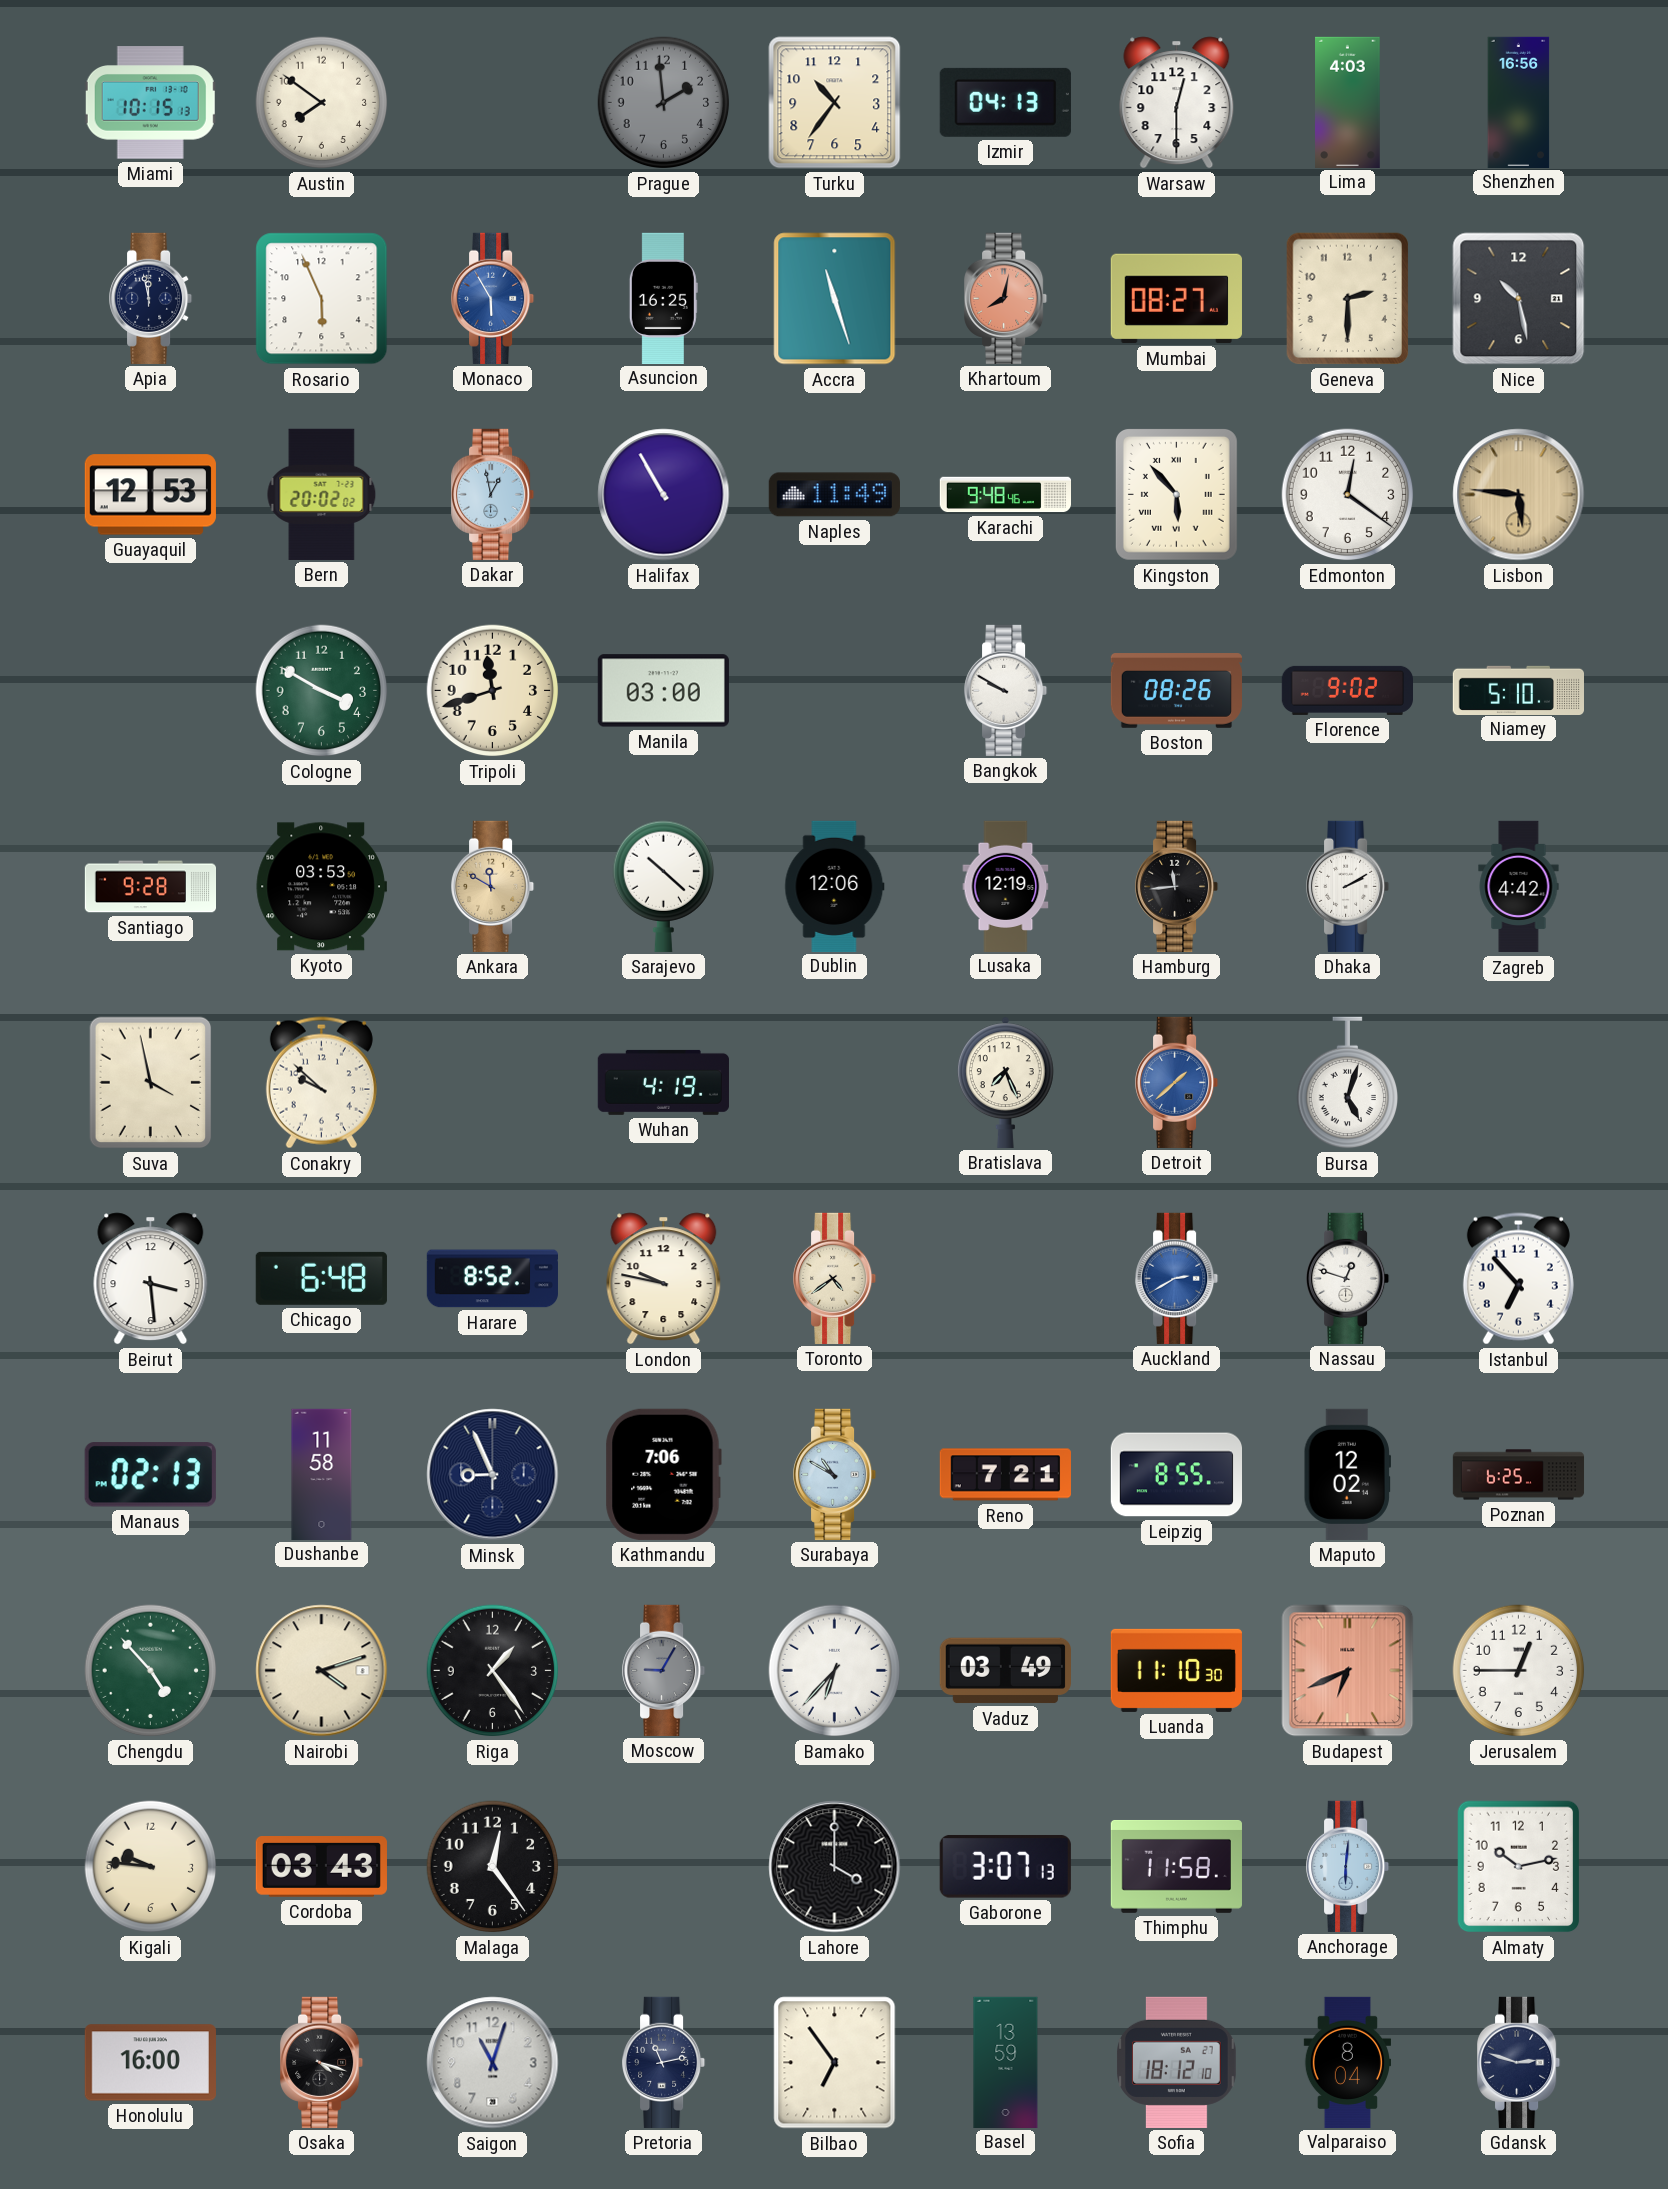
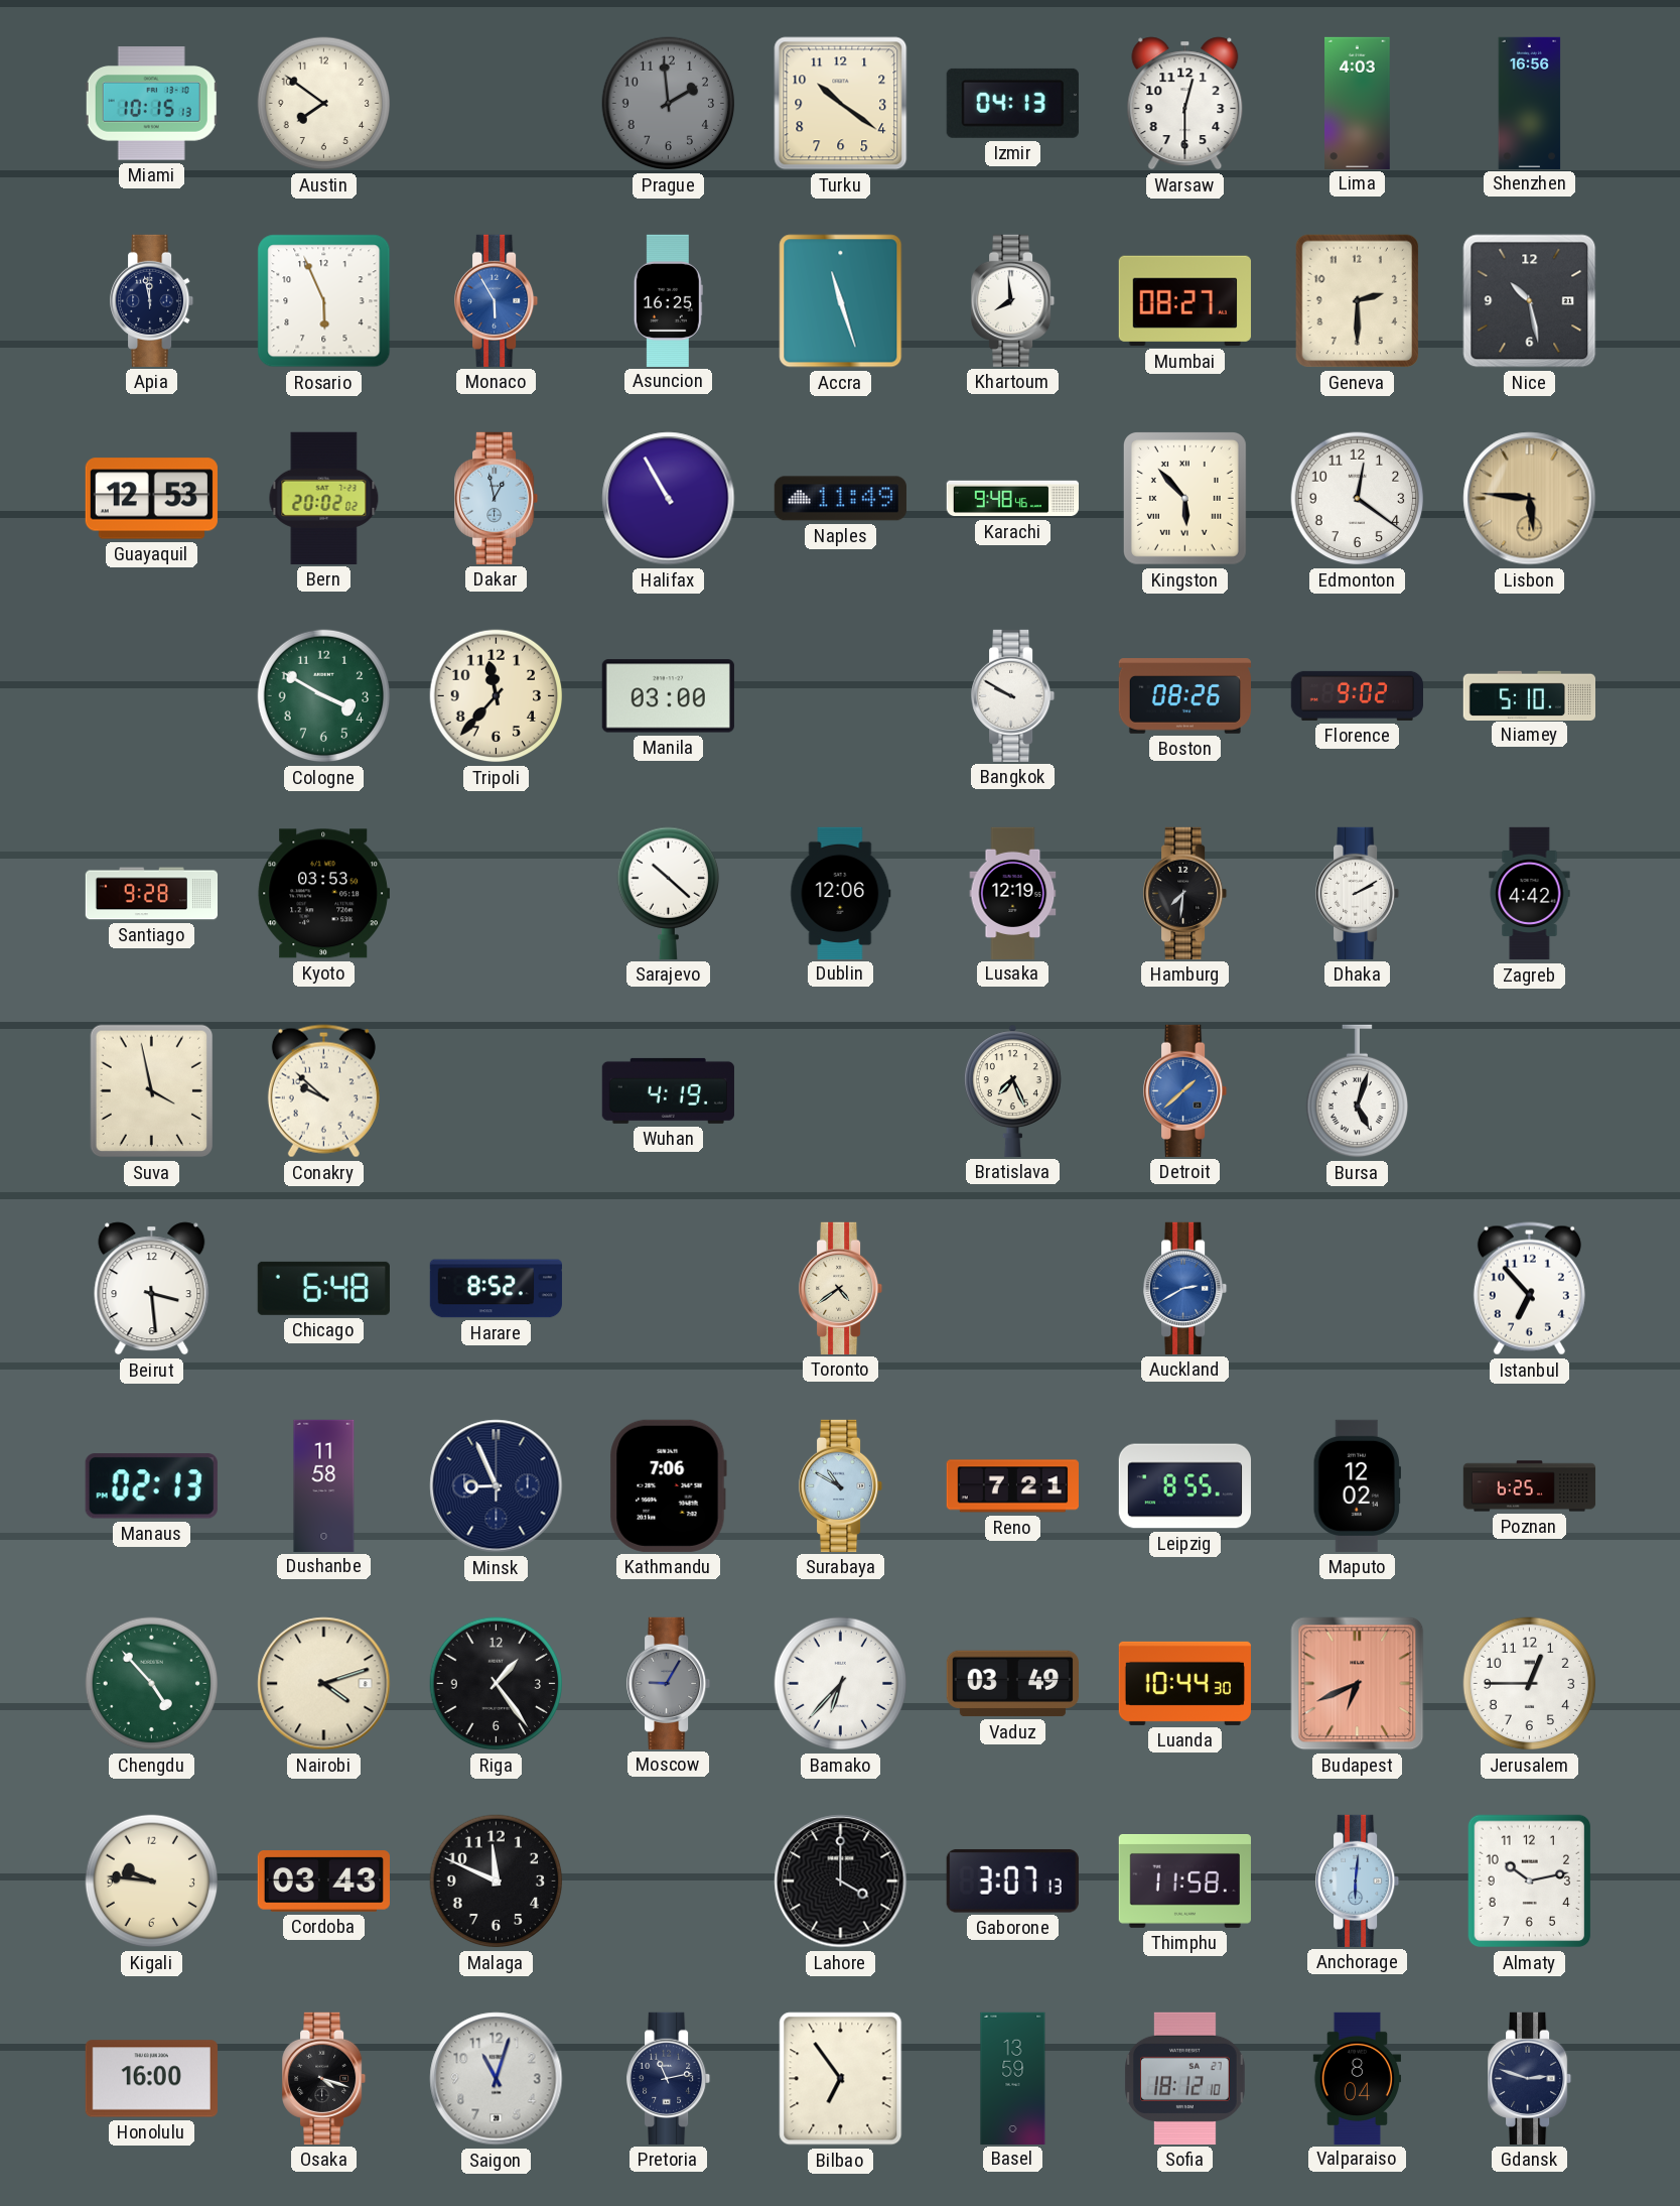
Turku: 10:36 -> 10:21 (841, 104)
Khartoum: 8:02 -> 7:59 (1014, 300)
Khartoum dial: salmon -> white (1014, 300)
Tripoli: 11:42 -> 11:37 (497, 696)
Ankara: 11:50 -> none (494, 886)
Hamburg: 11:44 -> 7:31 (1186, 893)
London: 9:47 -> none (664, 1279)
Nassau: 12:48 -> none (1349, 1278)
Luanda: 11:10 -> 10:44 (1184, 1683)
Malaga: 12:24 -> 11:49 (497, 1881)
